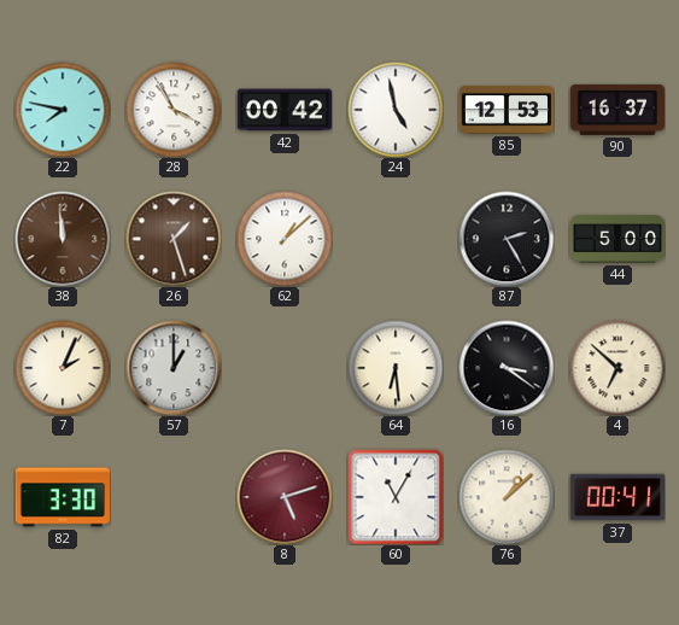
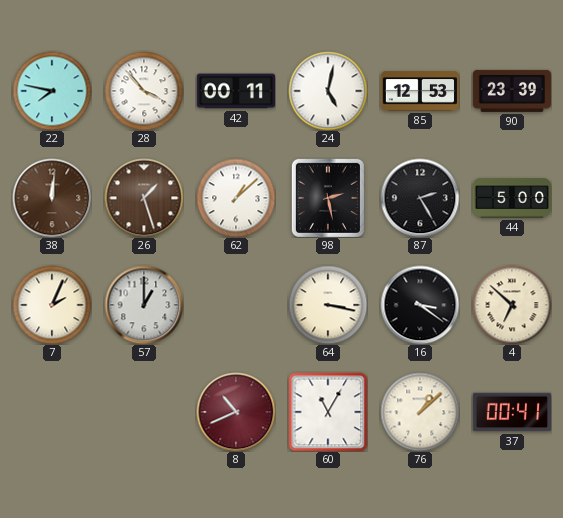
28: 3:55 -> 3:53 (144, 91)
42: 00:42 -> 00:11 (235, 91)
24: 4:58 -> 5:02 (328, 91)
90: 16:37 -> 23:39 (512, 91)
38: 11:59 -> 12:01 (52, 198)
98: none -> 2:28 (328, 198)
64: 6:29 -> 3:17 (328, 305)
82: 3:30 -> none (63, 497)
8: 5:12 -> 10:41 (236, 412)
